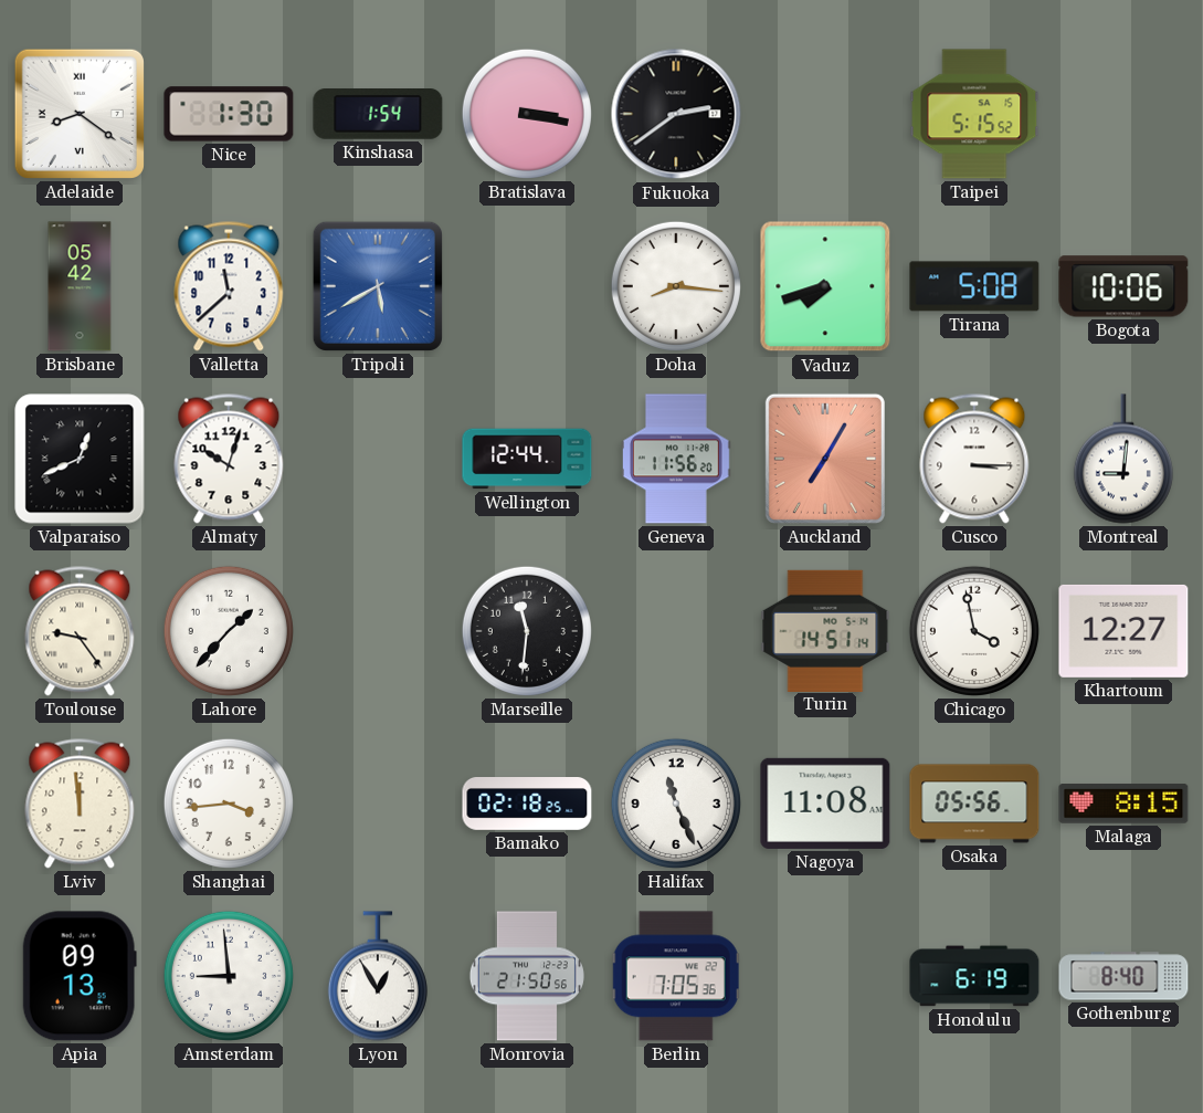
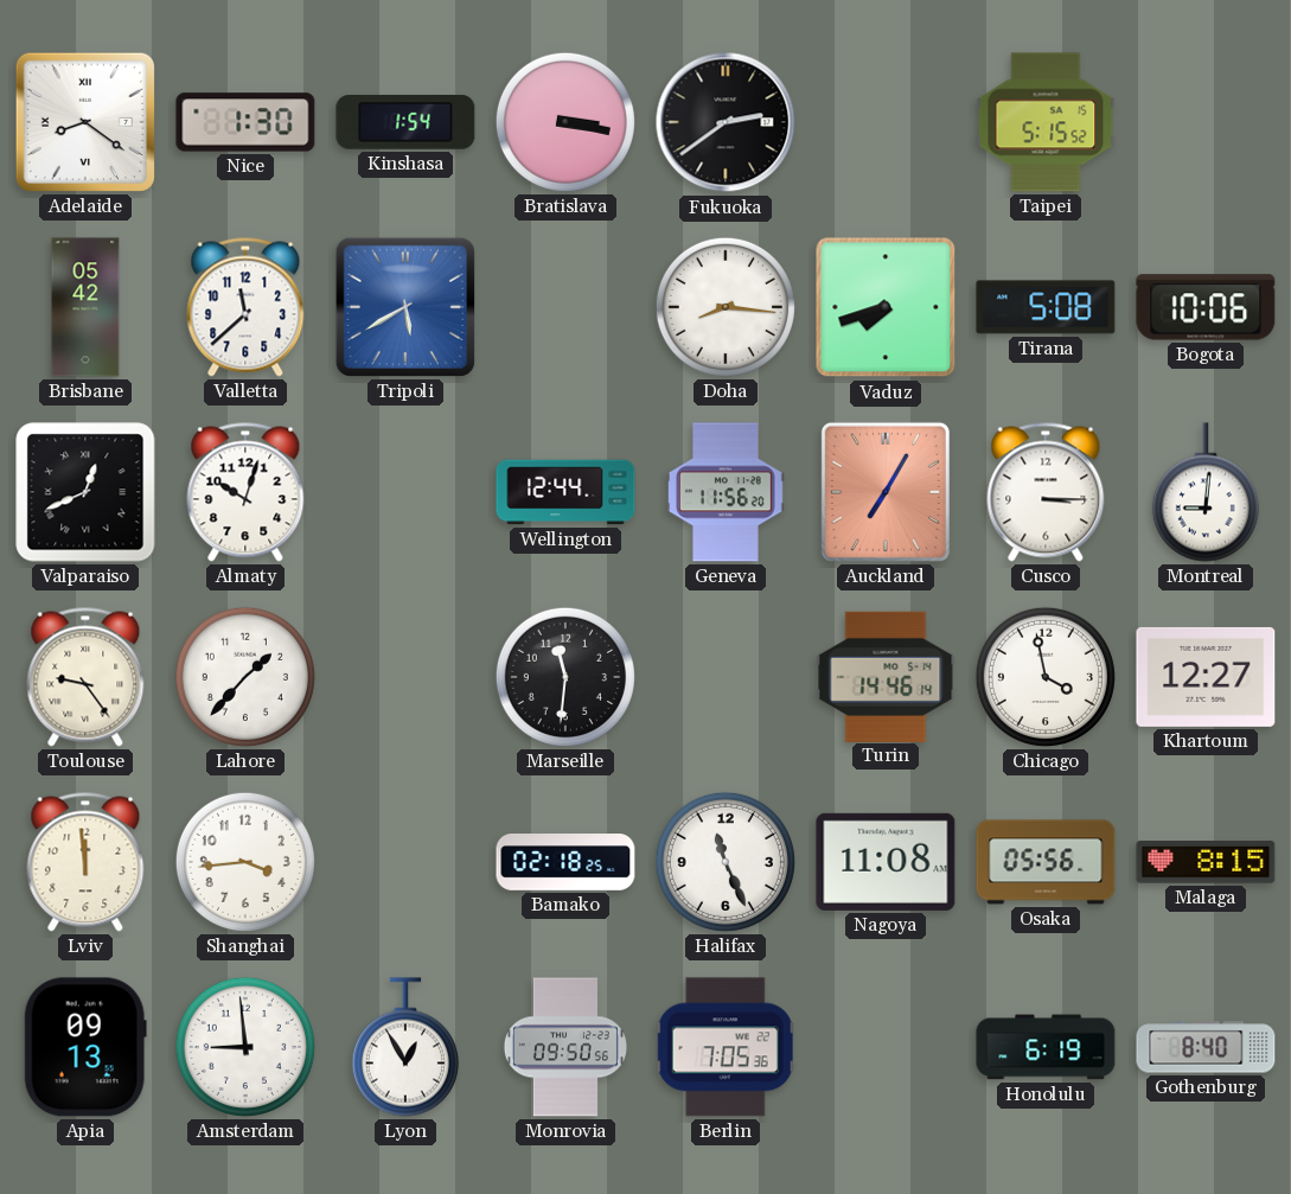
Turin: 14:51 -> 14:46 (886, 676)
Monrovia: 21:50 -> 09:50 (565, 1047)
